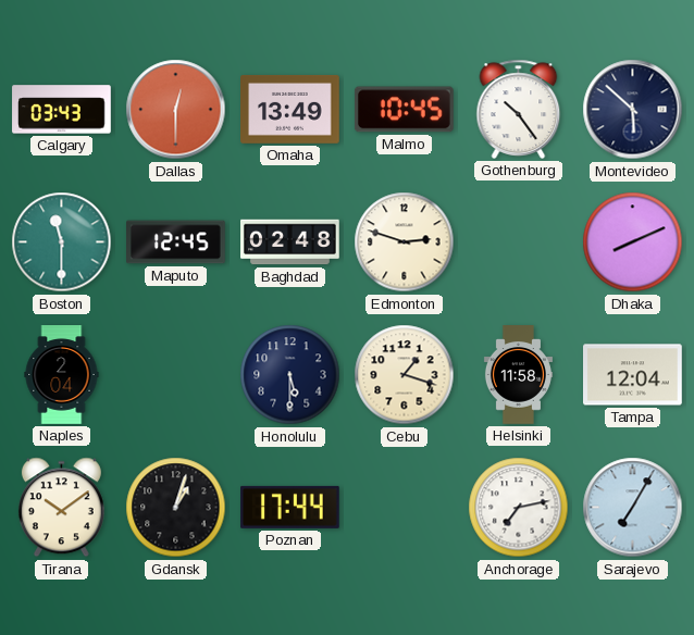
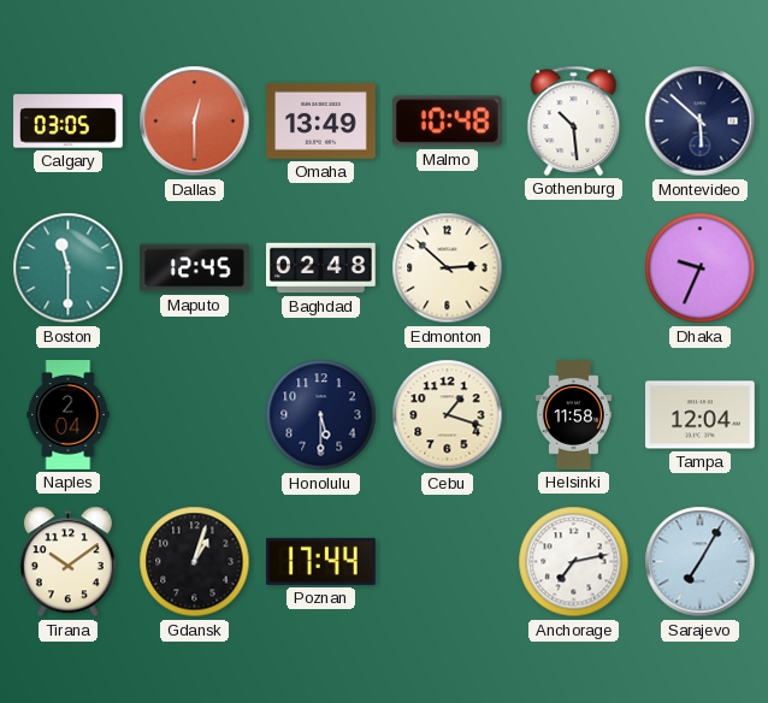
Calgary: 03:43 -> 03:05 (69, 122)
Malmo: 10:45 -> 10:48 (447, 122)
Gothenburg: 10:24 -> 10:29 (574, 120)
Edmonton: 2:48 -> 2:52 (448, 268)
Dhaka: 8:11 -> 9:34 (701, 268)
